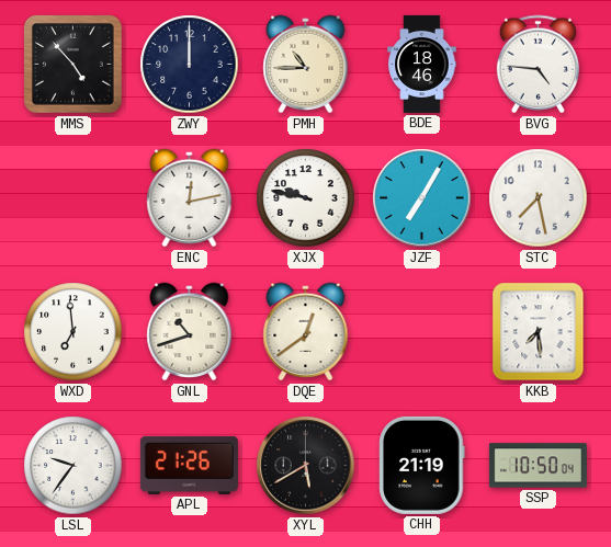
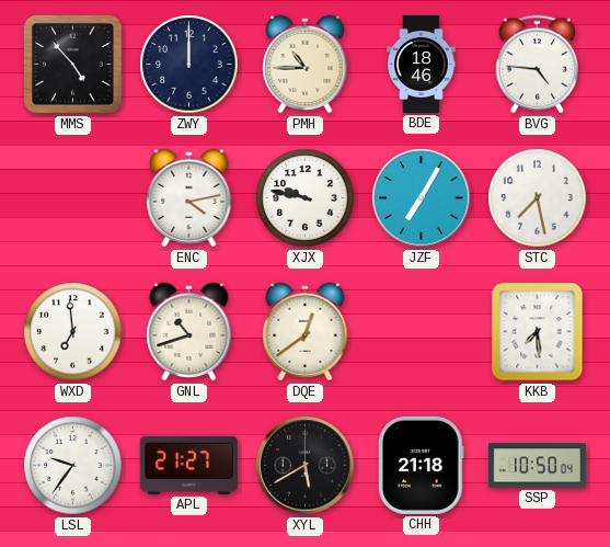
ENC: 12:13 -> 4:13 (189, 198)
APL: 21:26 -> 21:27 (188, 465)
CHH: 21:19 -> 21:18 (422, 465)
